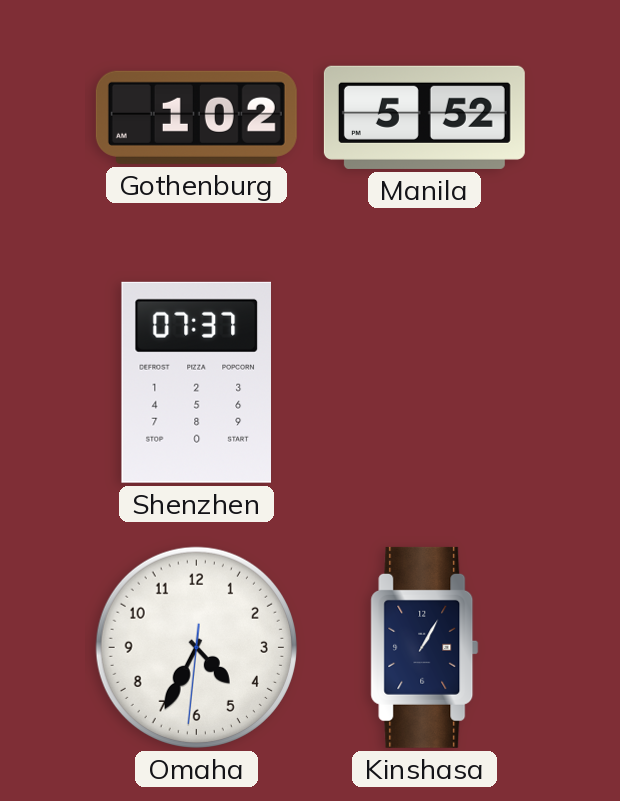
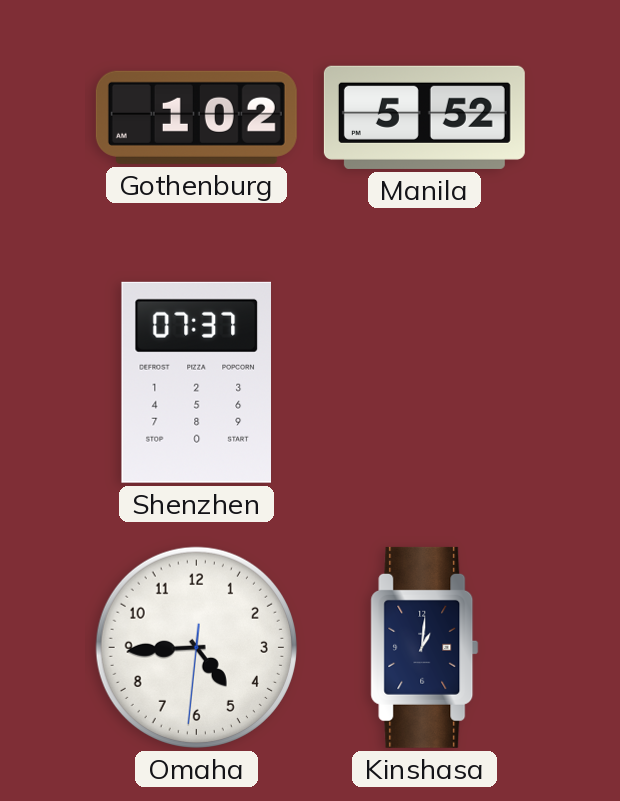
Omaha: 4:34 -> 4:44 (196, 647)
Kinshasa: 1:05 -> 1:01 (425, 647)
